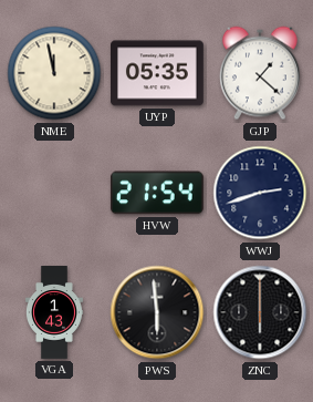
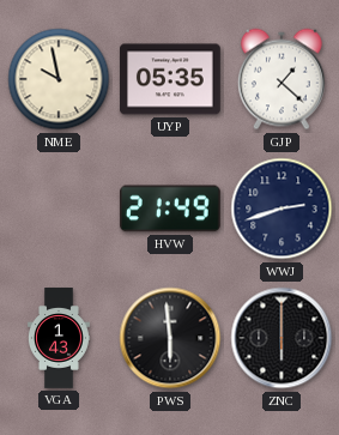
NME: 11:58 -> 9:58 (59, 79)
HVW: 21:54 -> 21:49 (170, 209)
